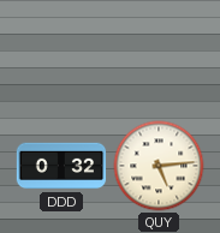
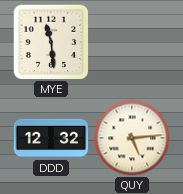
MYE: none -> 11:29 (51, 42)
DDD: 0:32 -> 12:32 (51, 138)
